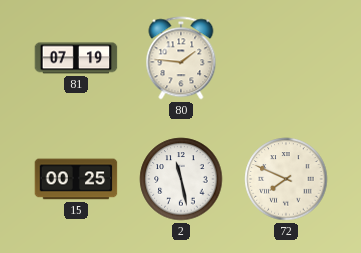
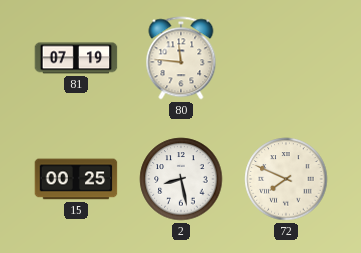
80: 1:46 -> 11:46 (181, 58)
2: 11:28 -> 8:28 (181, 179)
